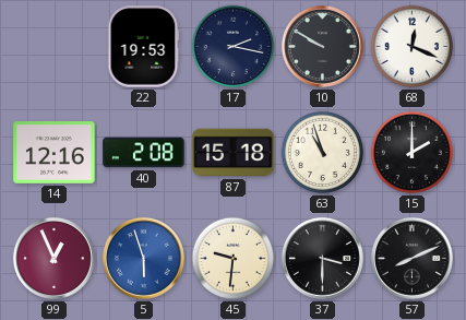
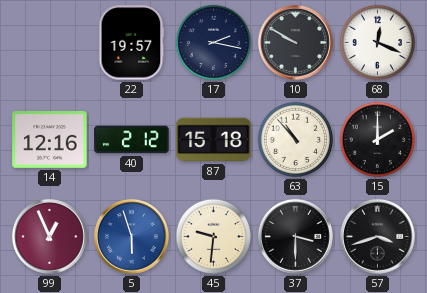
22: 19:53 -> 19:57 (131, 43)
40: 2:08 -> 2:12 (132, 140)
63: 10:57 -> 10:53 (296, 140)
57: 8:11 -> 3:42 (377, 236)
